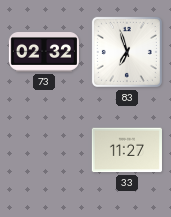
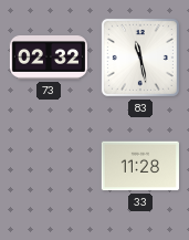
83: 6:57 -> 11:28 (140, 58)
33: 11:27 -> 11:28 (140, 166)
